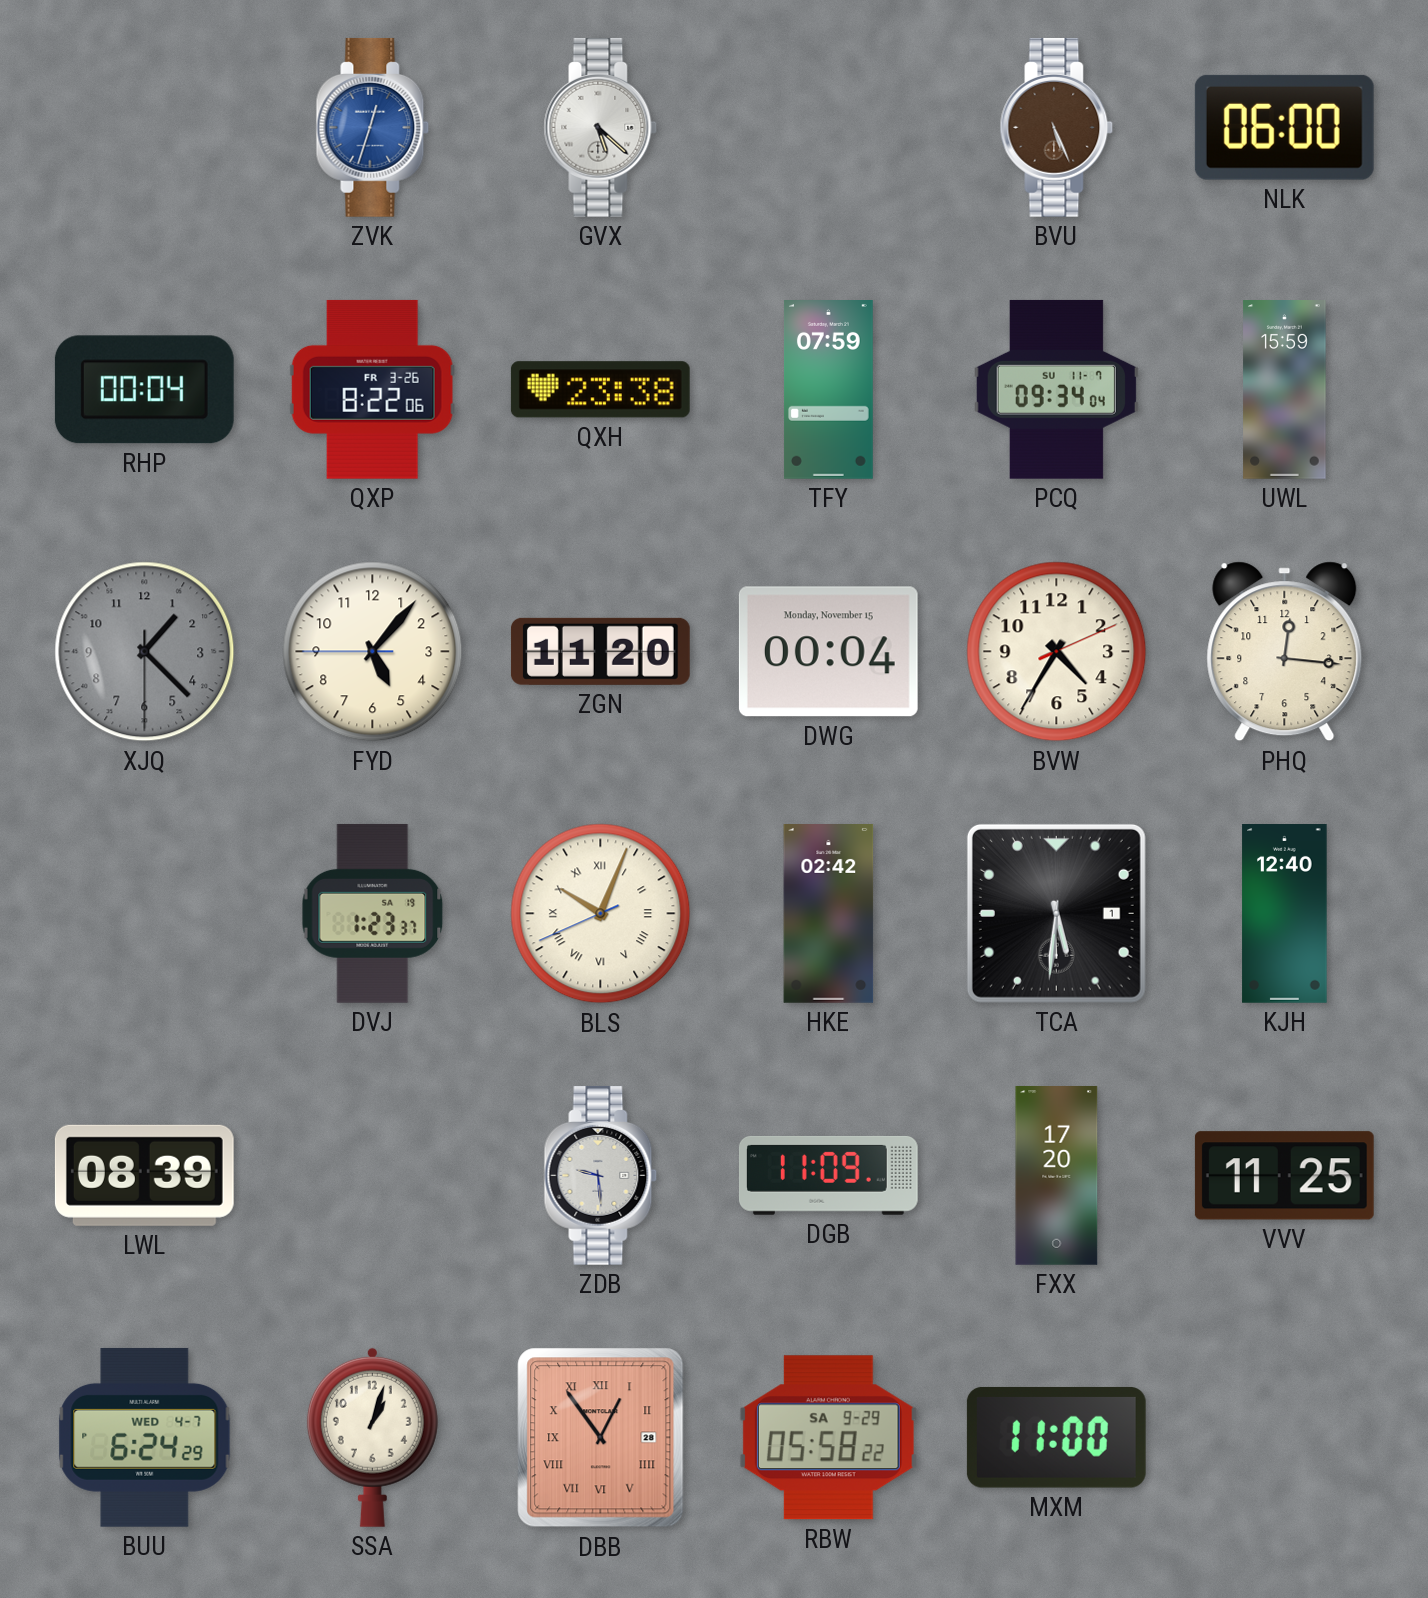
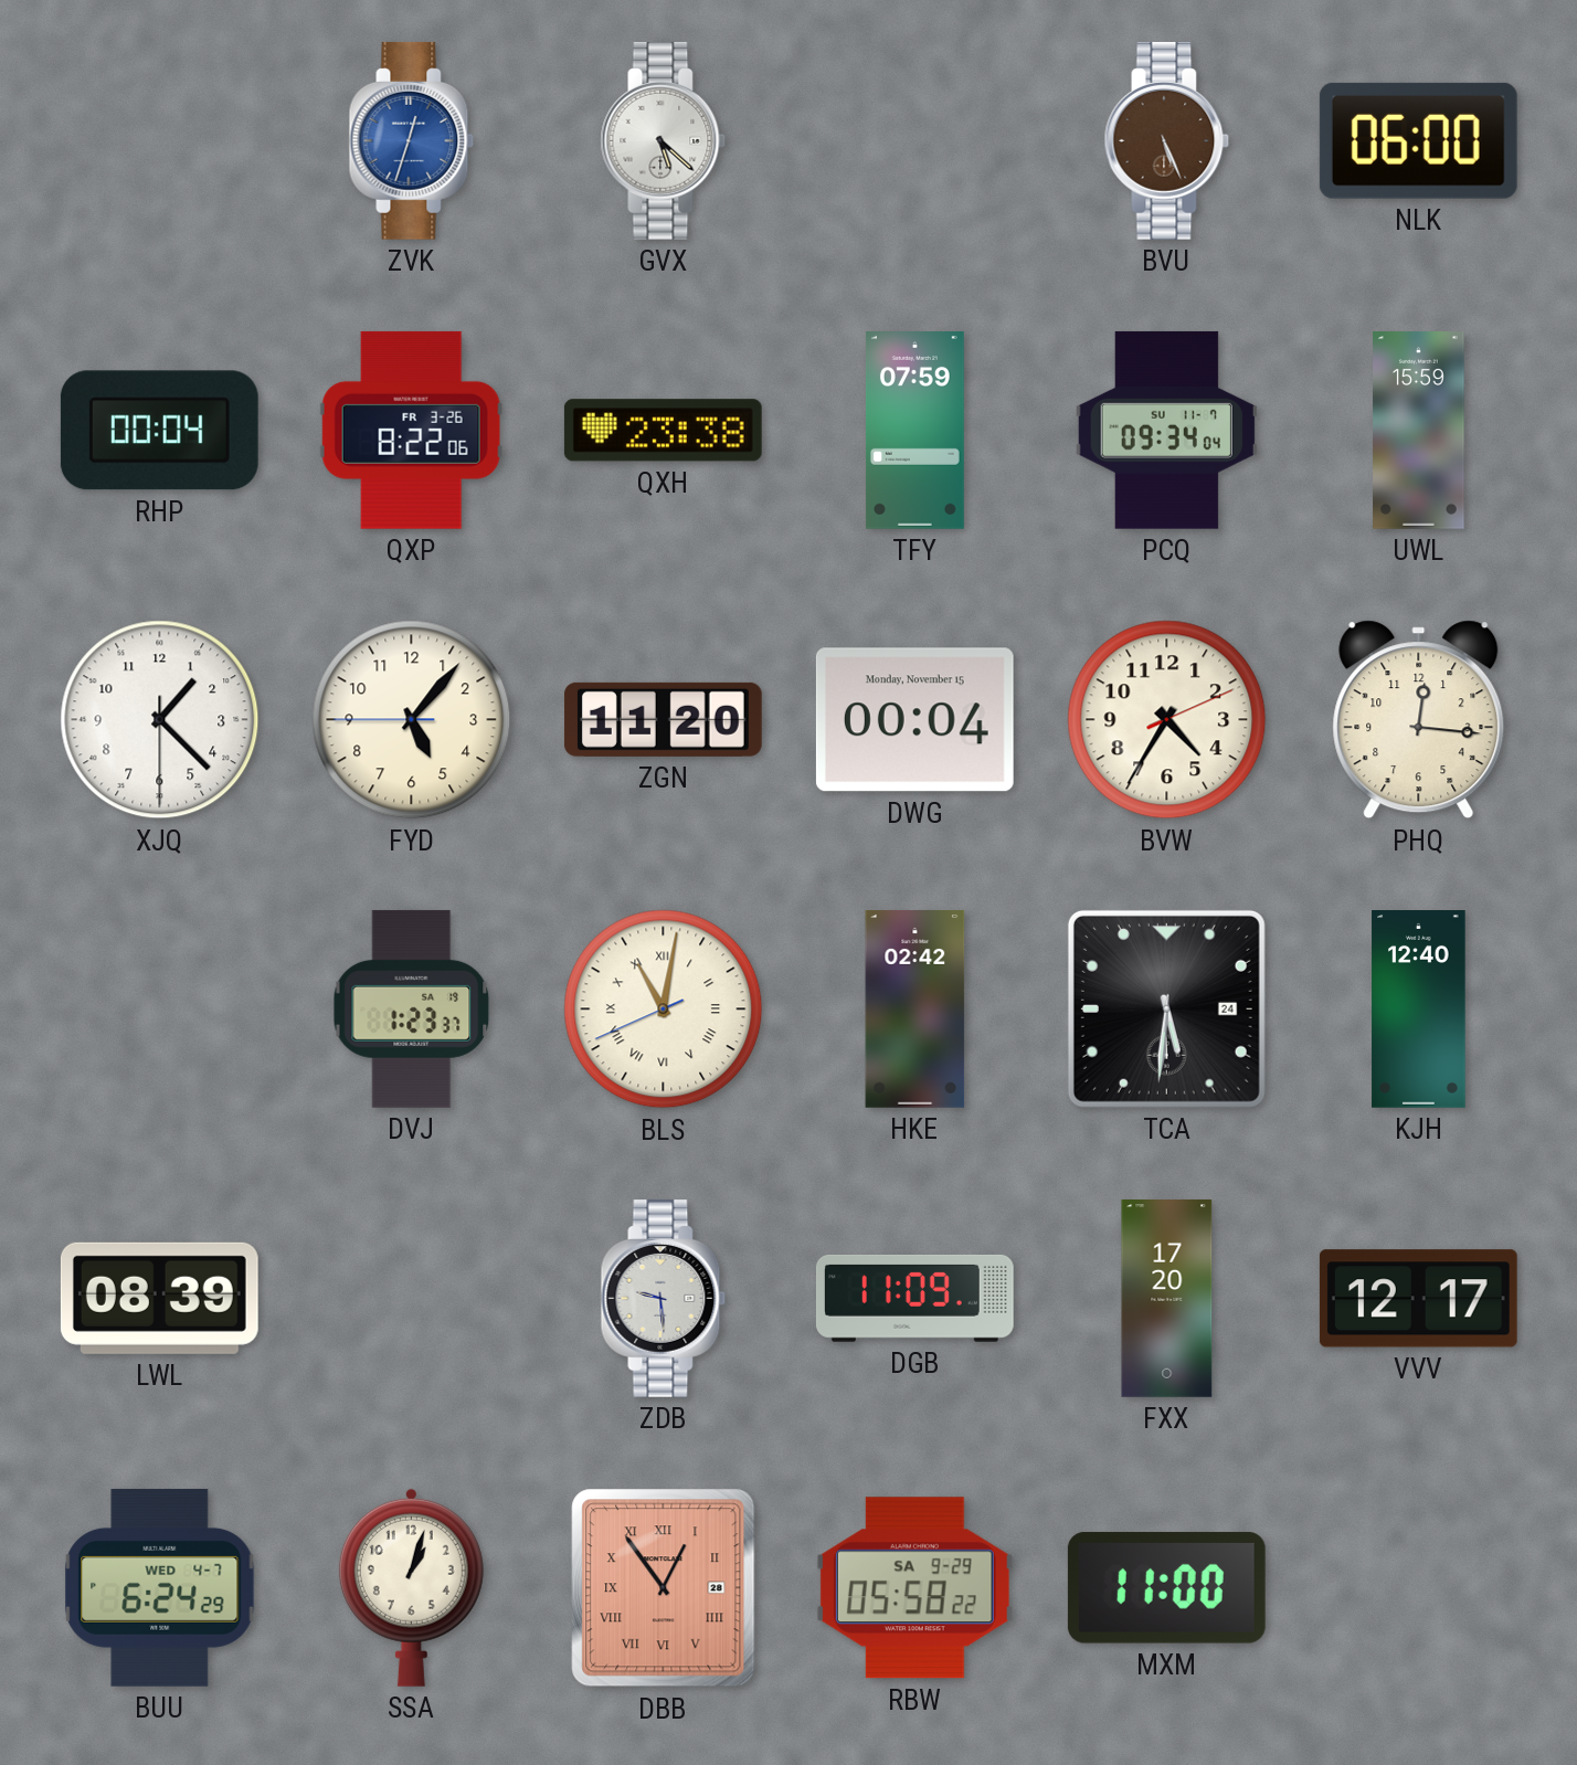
XJQ dial: grey -> white (160, 720)
BLS: 10:03 -> 11:01 (664, 1010)
TCA date: 1 -> 24 (1166, 1008)
VVV: 11:25 -> 12:17 (1418, 1299)
